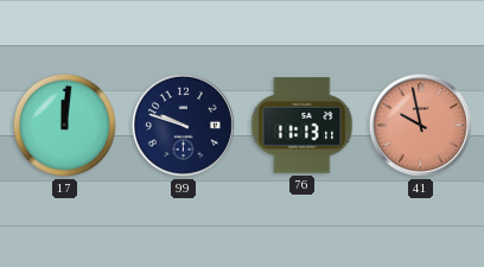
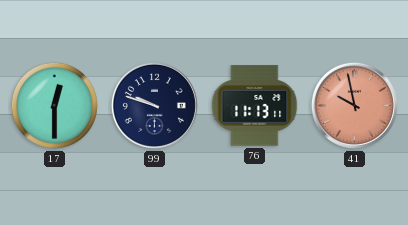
17: 12:01 -> 12:30 (54, 105)
